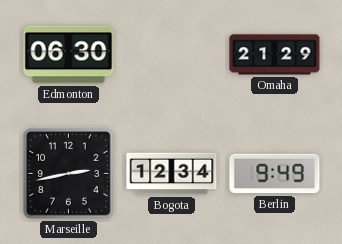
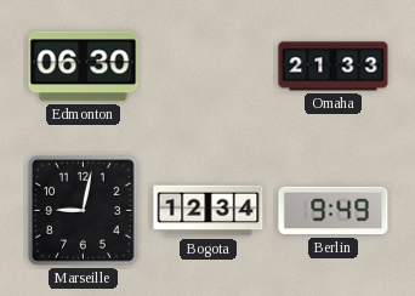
Omaha: 21:29 -> 21:33 (334, 67)
Marseille: 2:43 -> 9:02 (84, 211)
